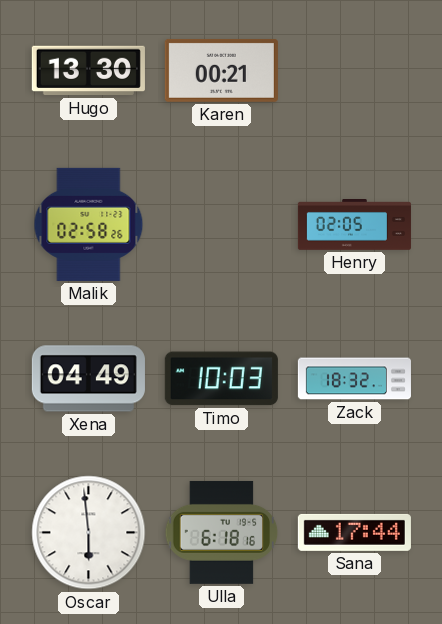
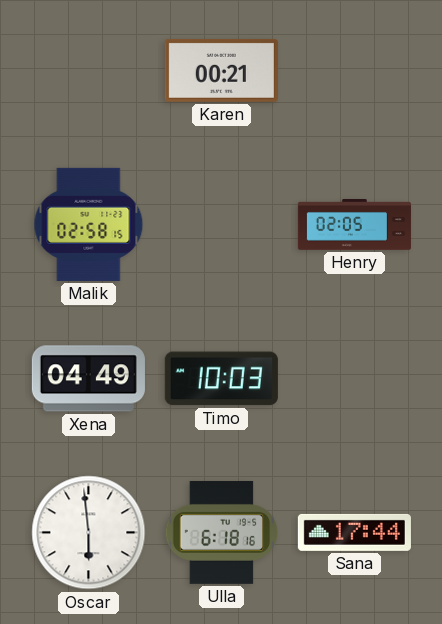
Hugo: 13:30 -> none (88, 71)
Malik: 02:58:26 -> 02:58:15 (89, 224)
Zack: 18:32 -> none (354, 379)
